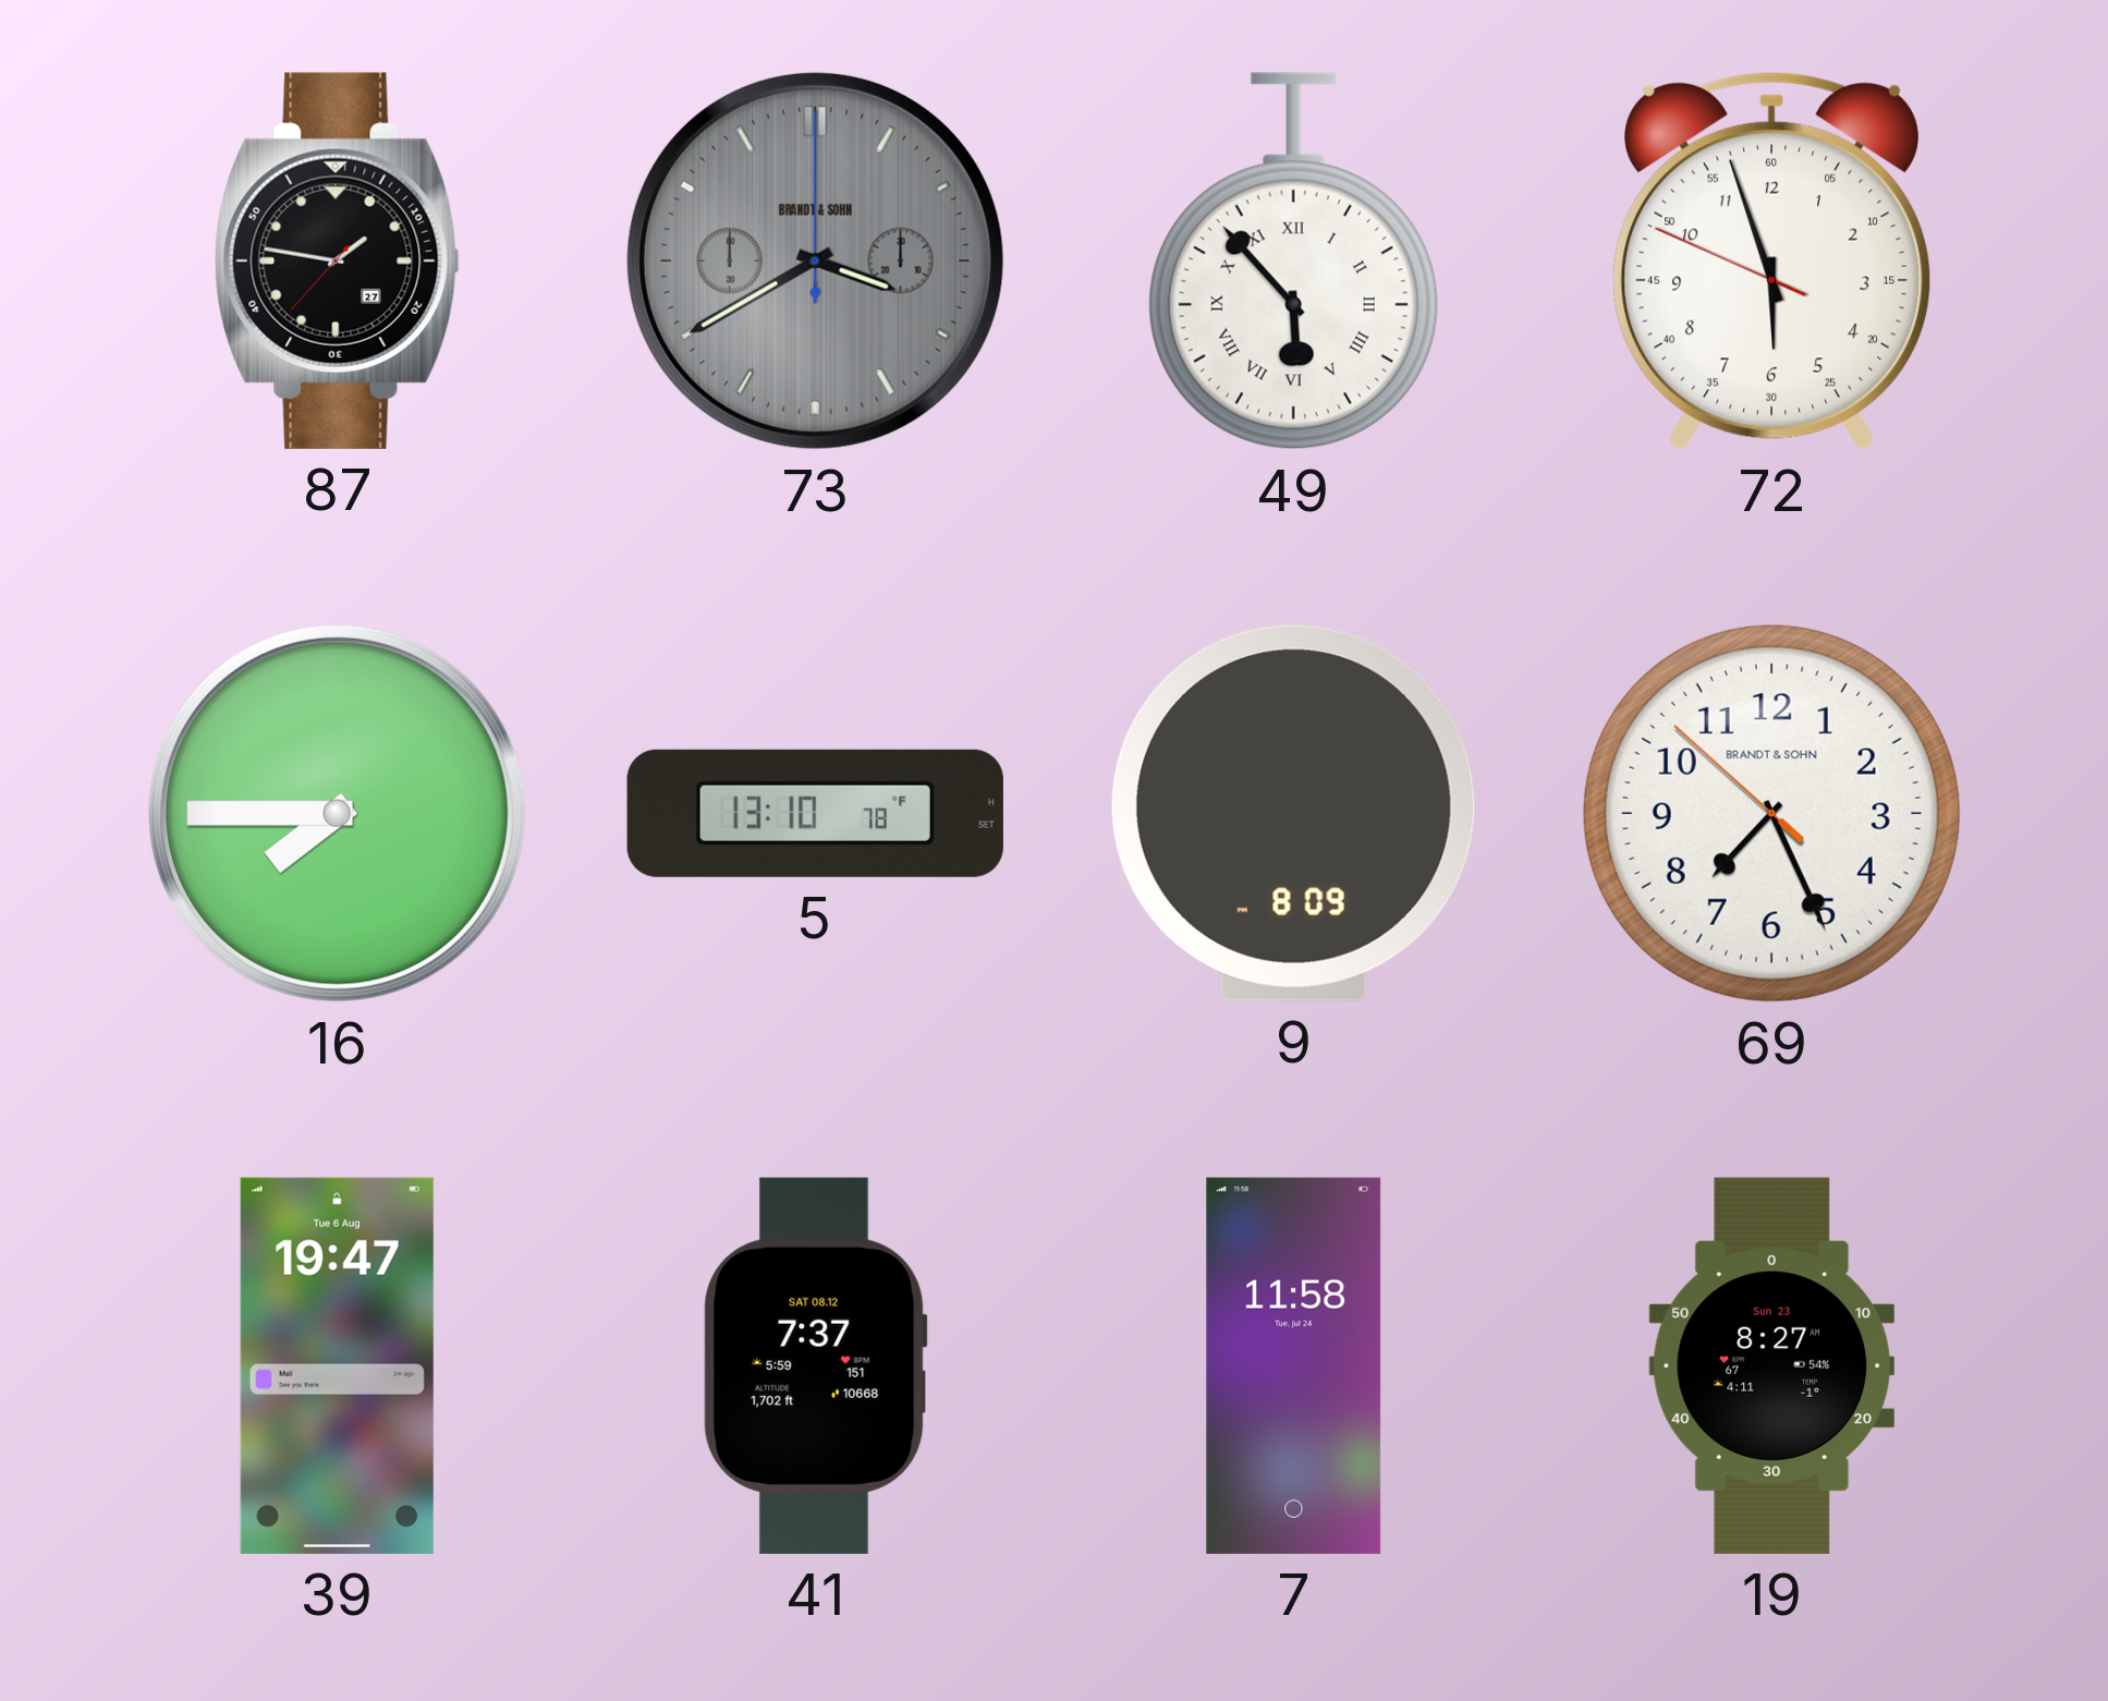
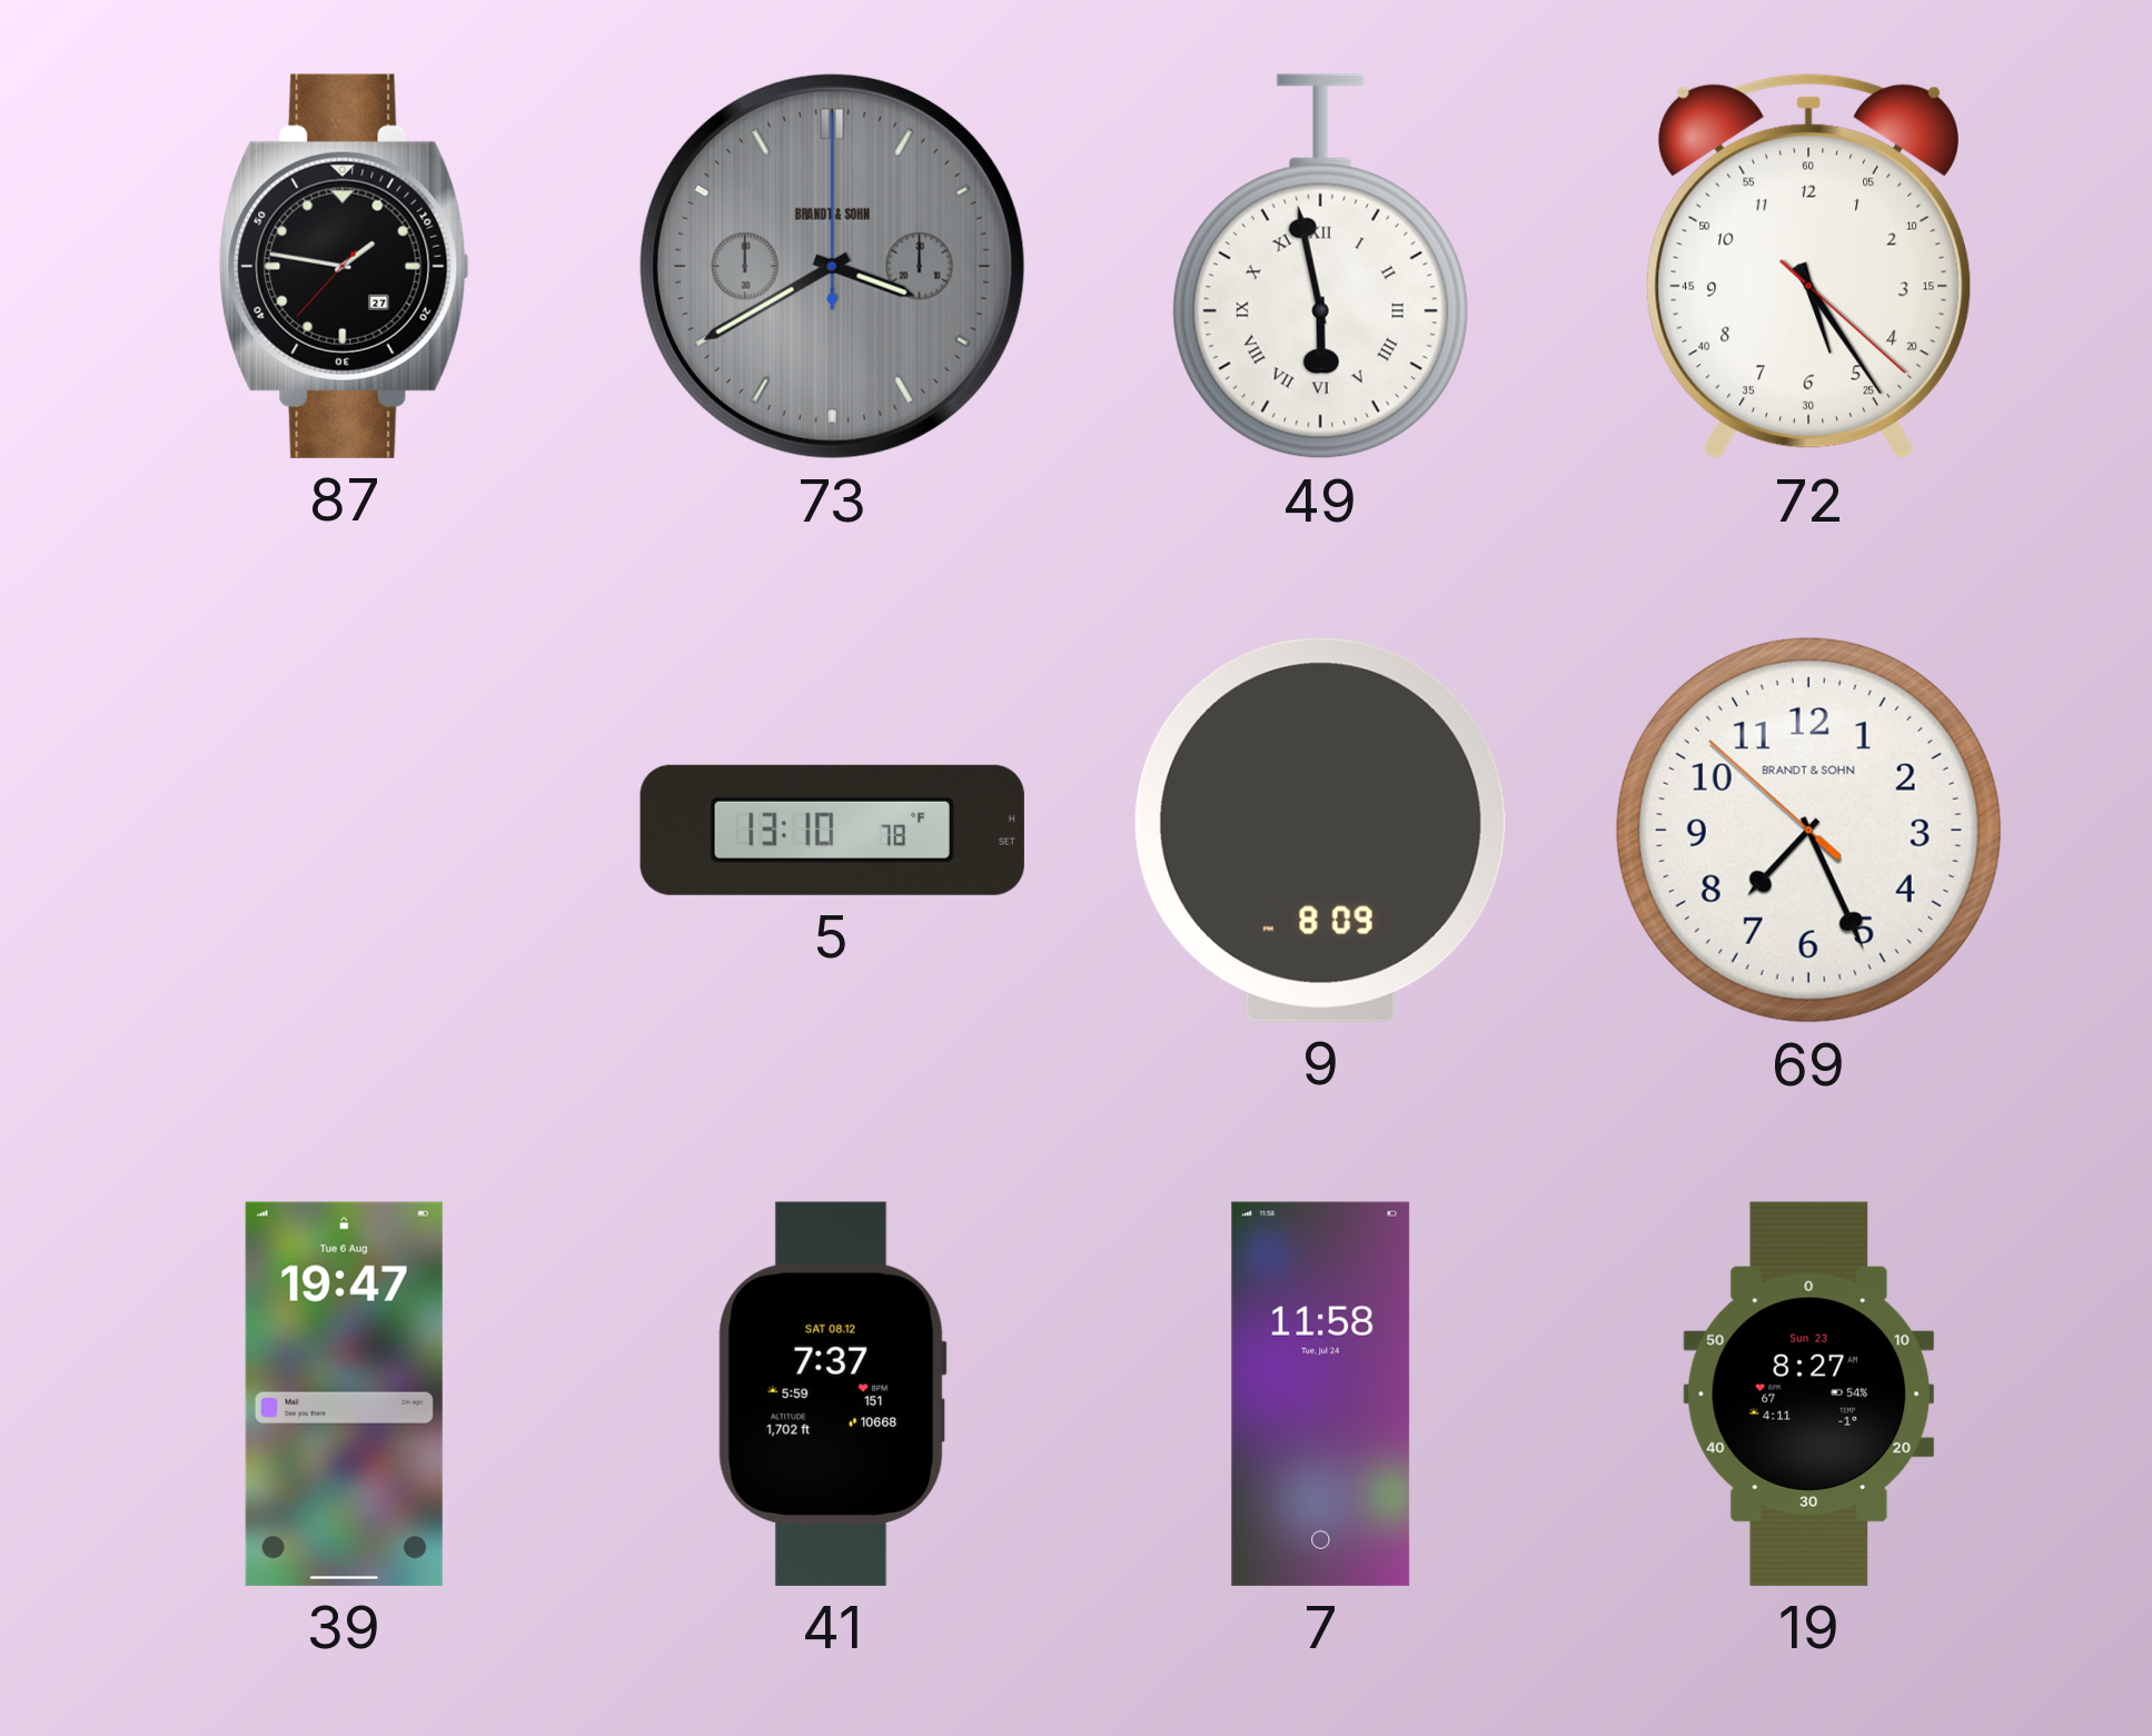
49: 5:53 -> 5:58 (1320, 267)
72: 5:56 -> 5:24 (1808, 266)
16: 7:45 -> none (337, 813)
